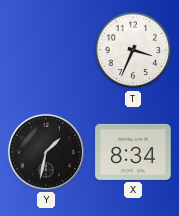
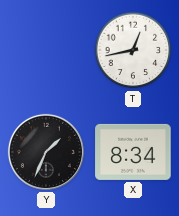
T: 3:34 -> 12:43 (133, 50)
Y: 1:32 -> 1:34 (46, 152)
